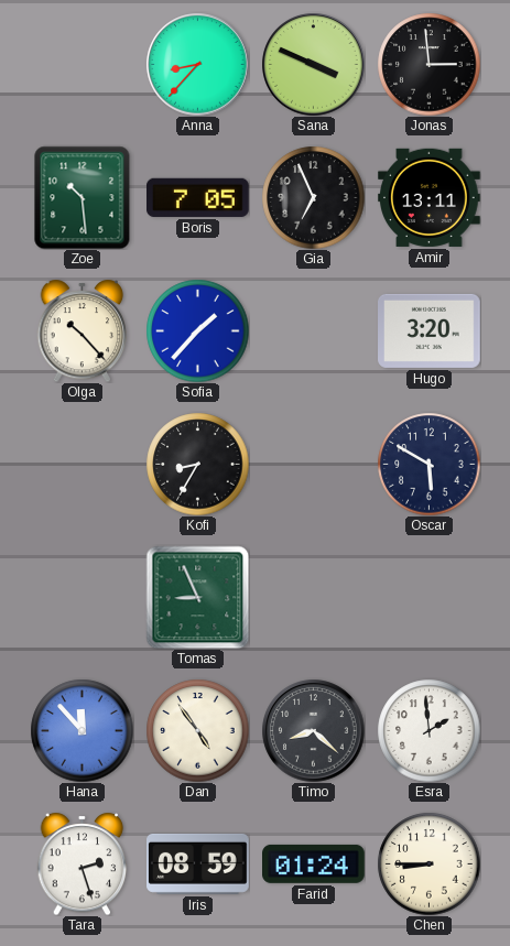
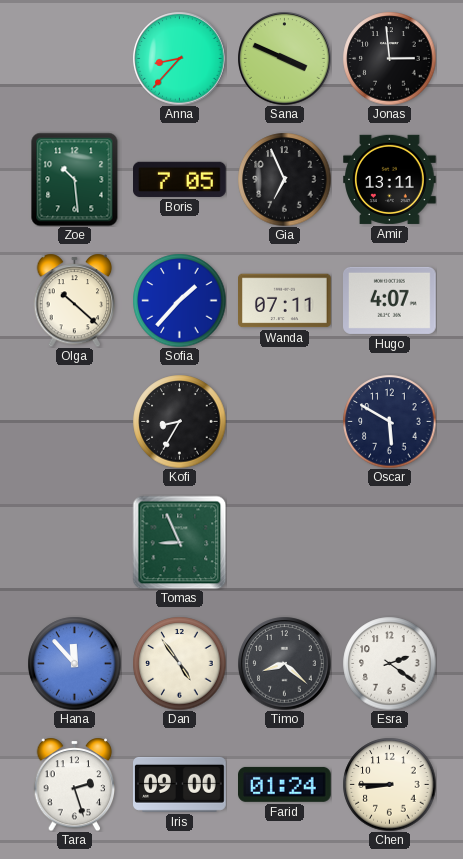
Olga: 10:23 -> 10:22 (75, 300)
Wanda: none -> 07:11 (285, 301)
Hugo: 3:20 -> 4:07 (390, 300)
Esra: 1:59 -> 2:21 (389, 663)
Iris: 08:59 -> 09:00 (180, 784)
